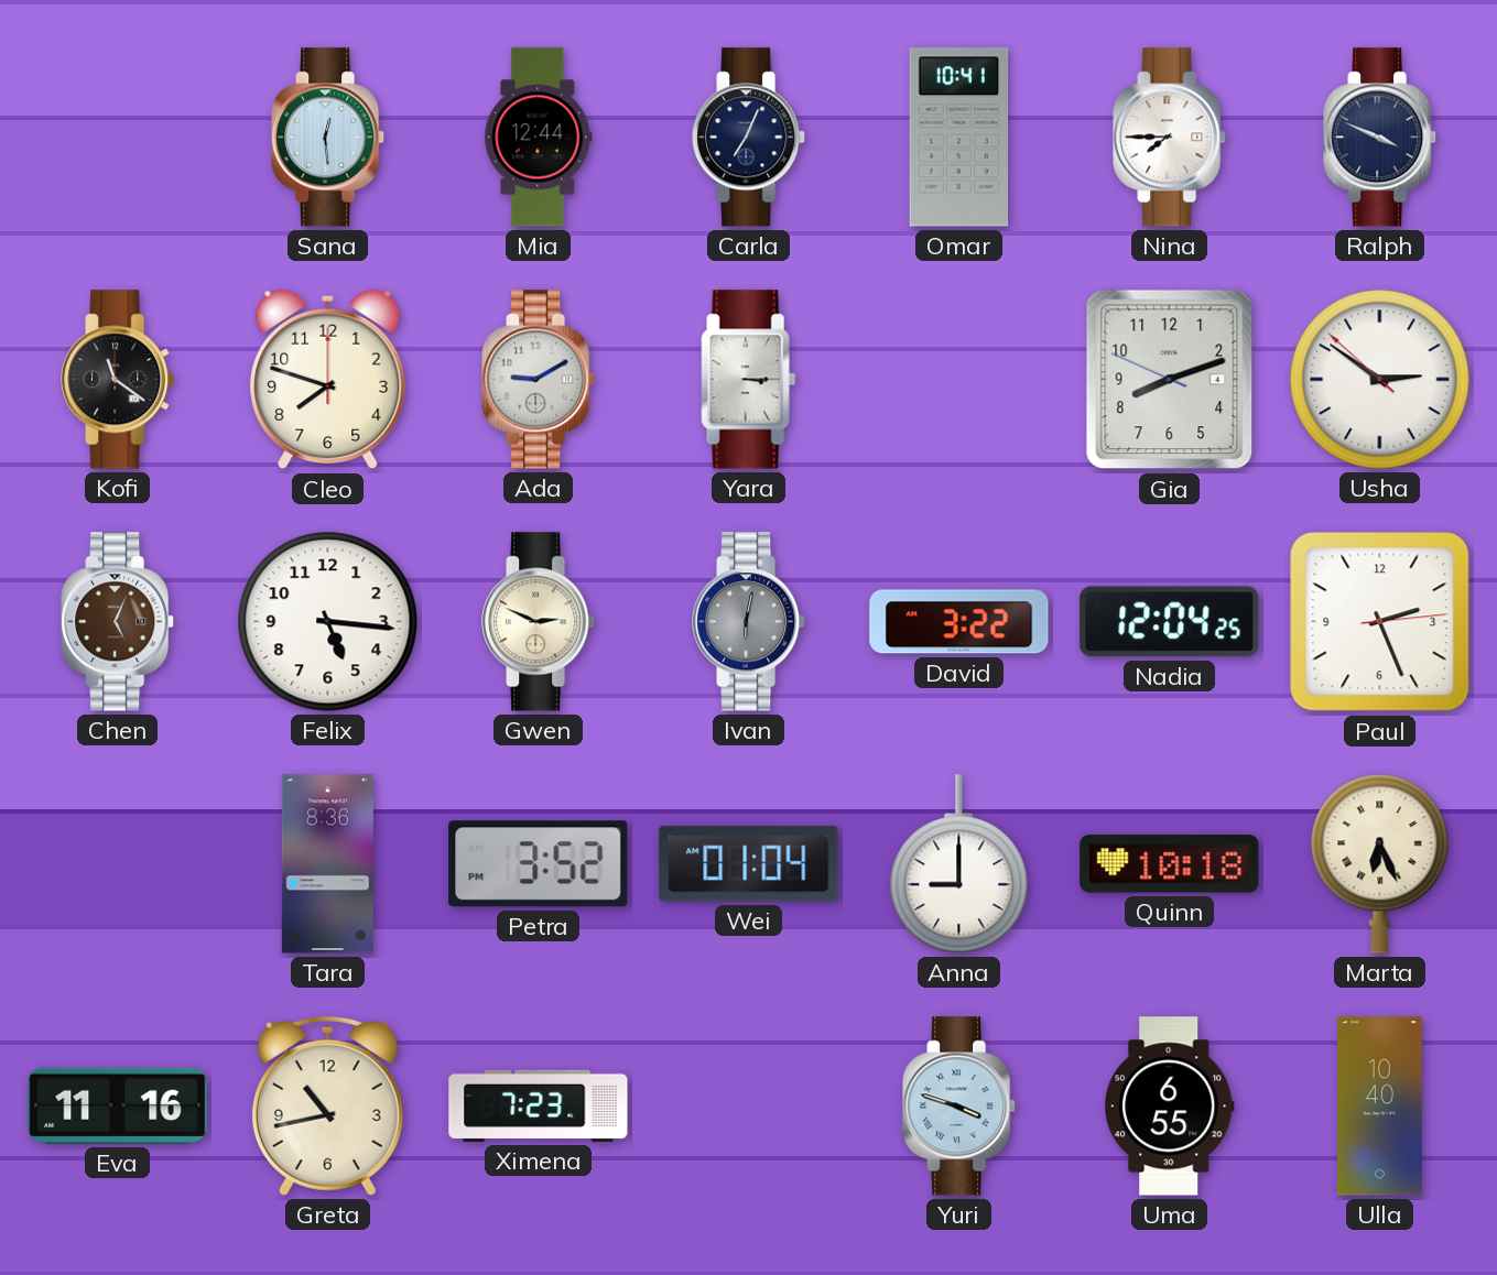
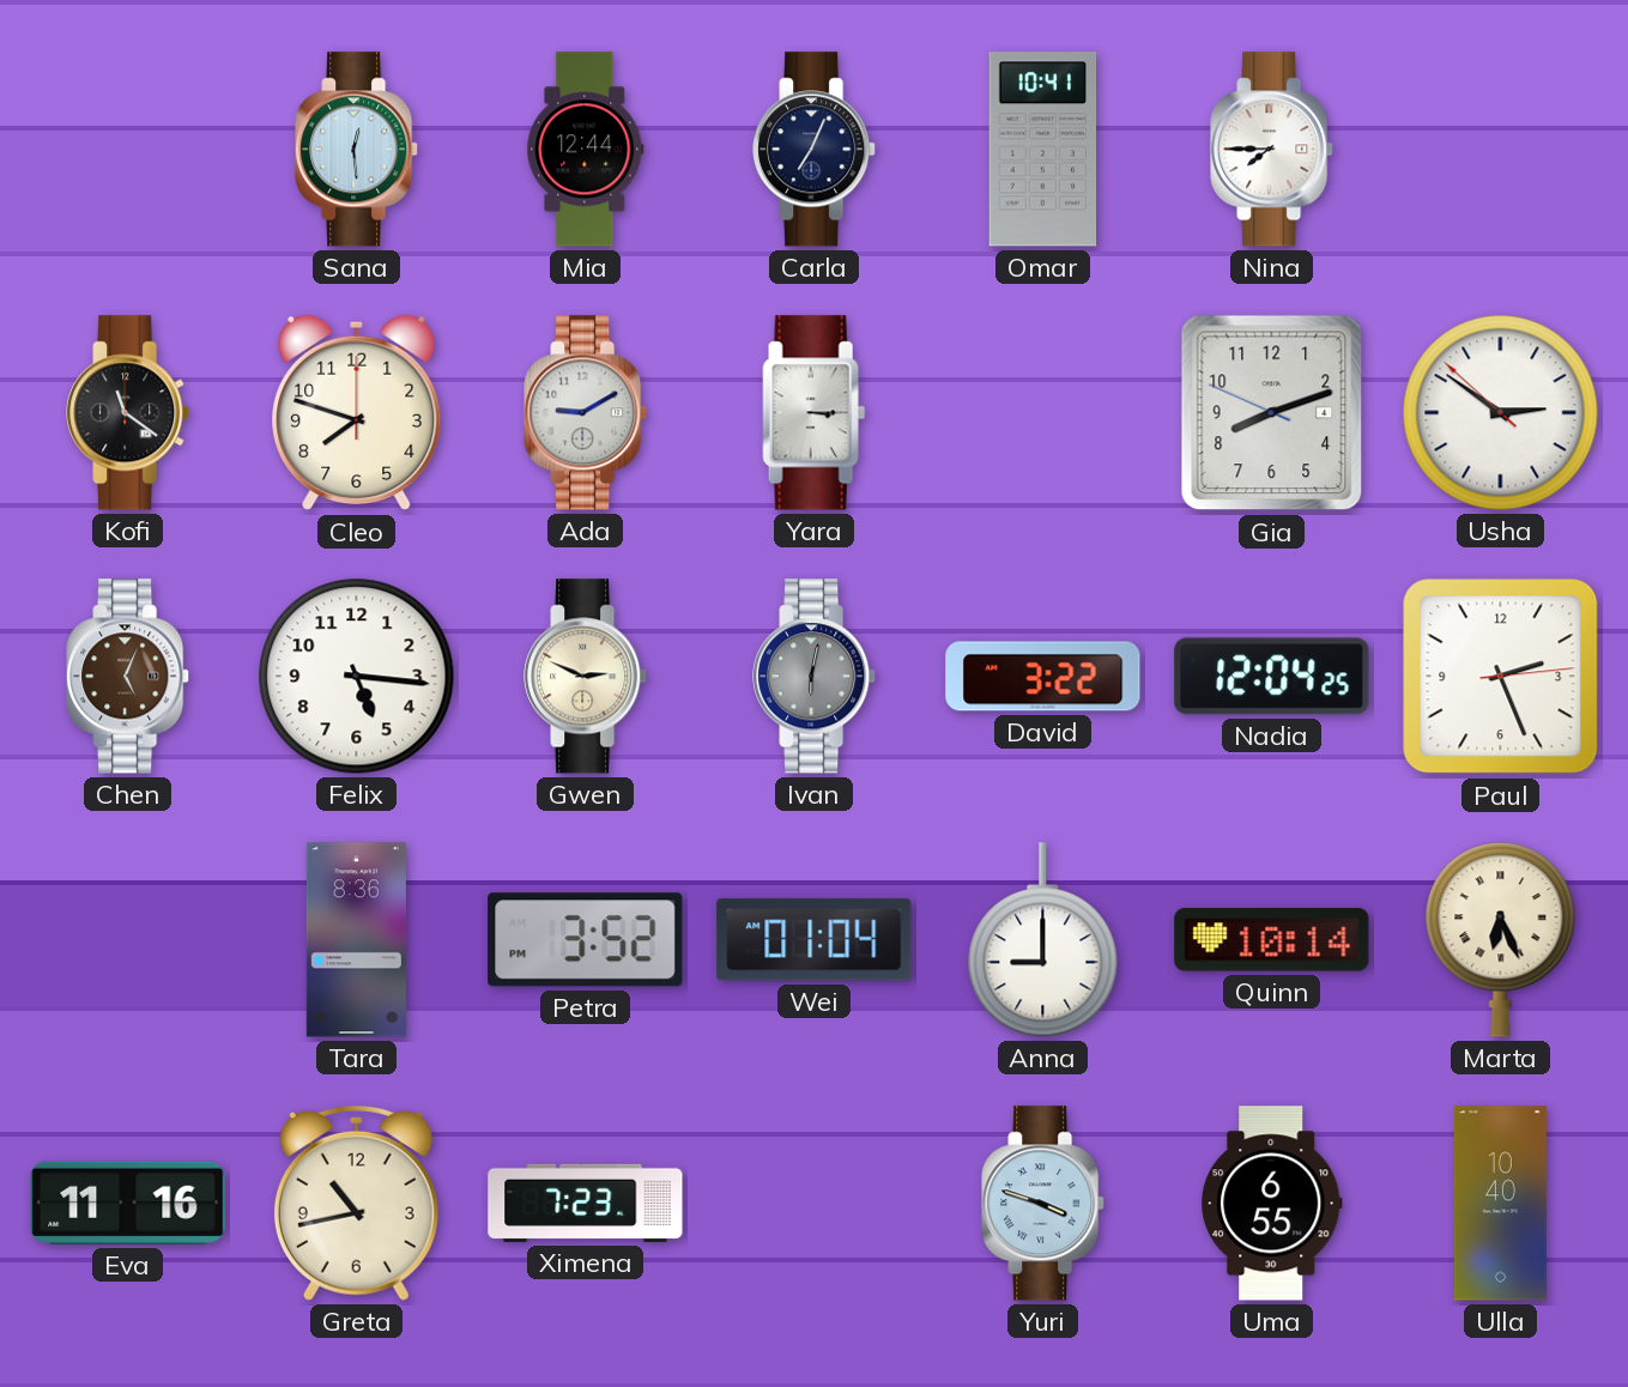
Ralph: 3:49 -> none (1380, 138)
Quinn: 10:18 -> 10:14 (1272, 940)
